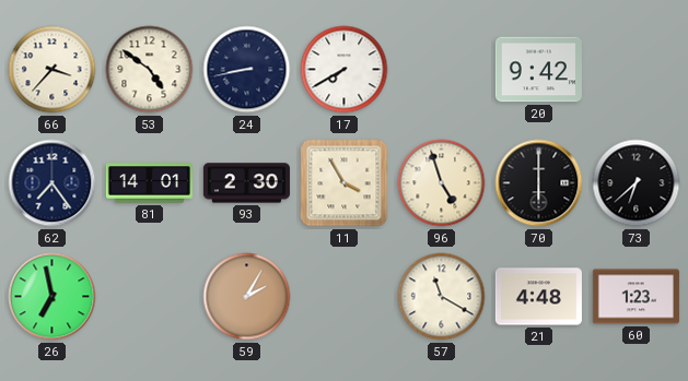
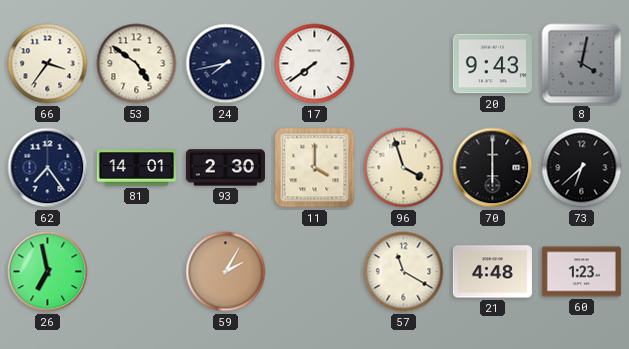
66: 3:37 -> 3:36 (48, 64)
24: 8:43 -> 7:43 (226, 64)
17: 7:40 -> 7:39 (315, 64)
20: 9:42 -> 9:43 (492, 64)
8: none -> 4:02 (582, 64)
11: 3:55 -> 4:00 (315, 168)
96: 4:57 -> 3:57 (404, 168)
